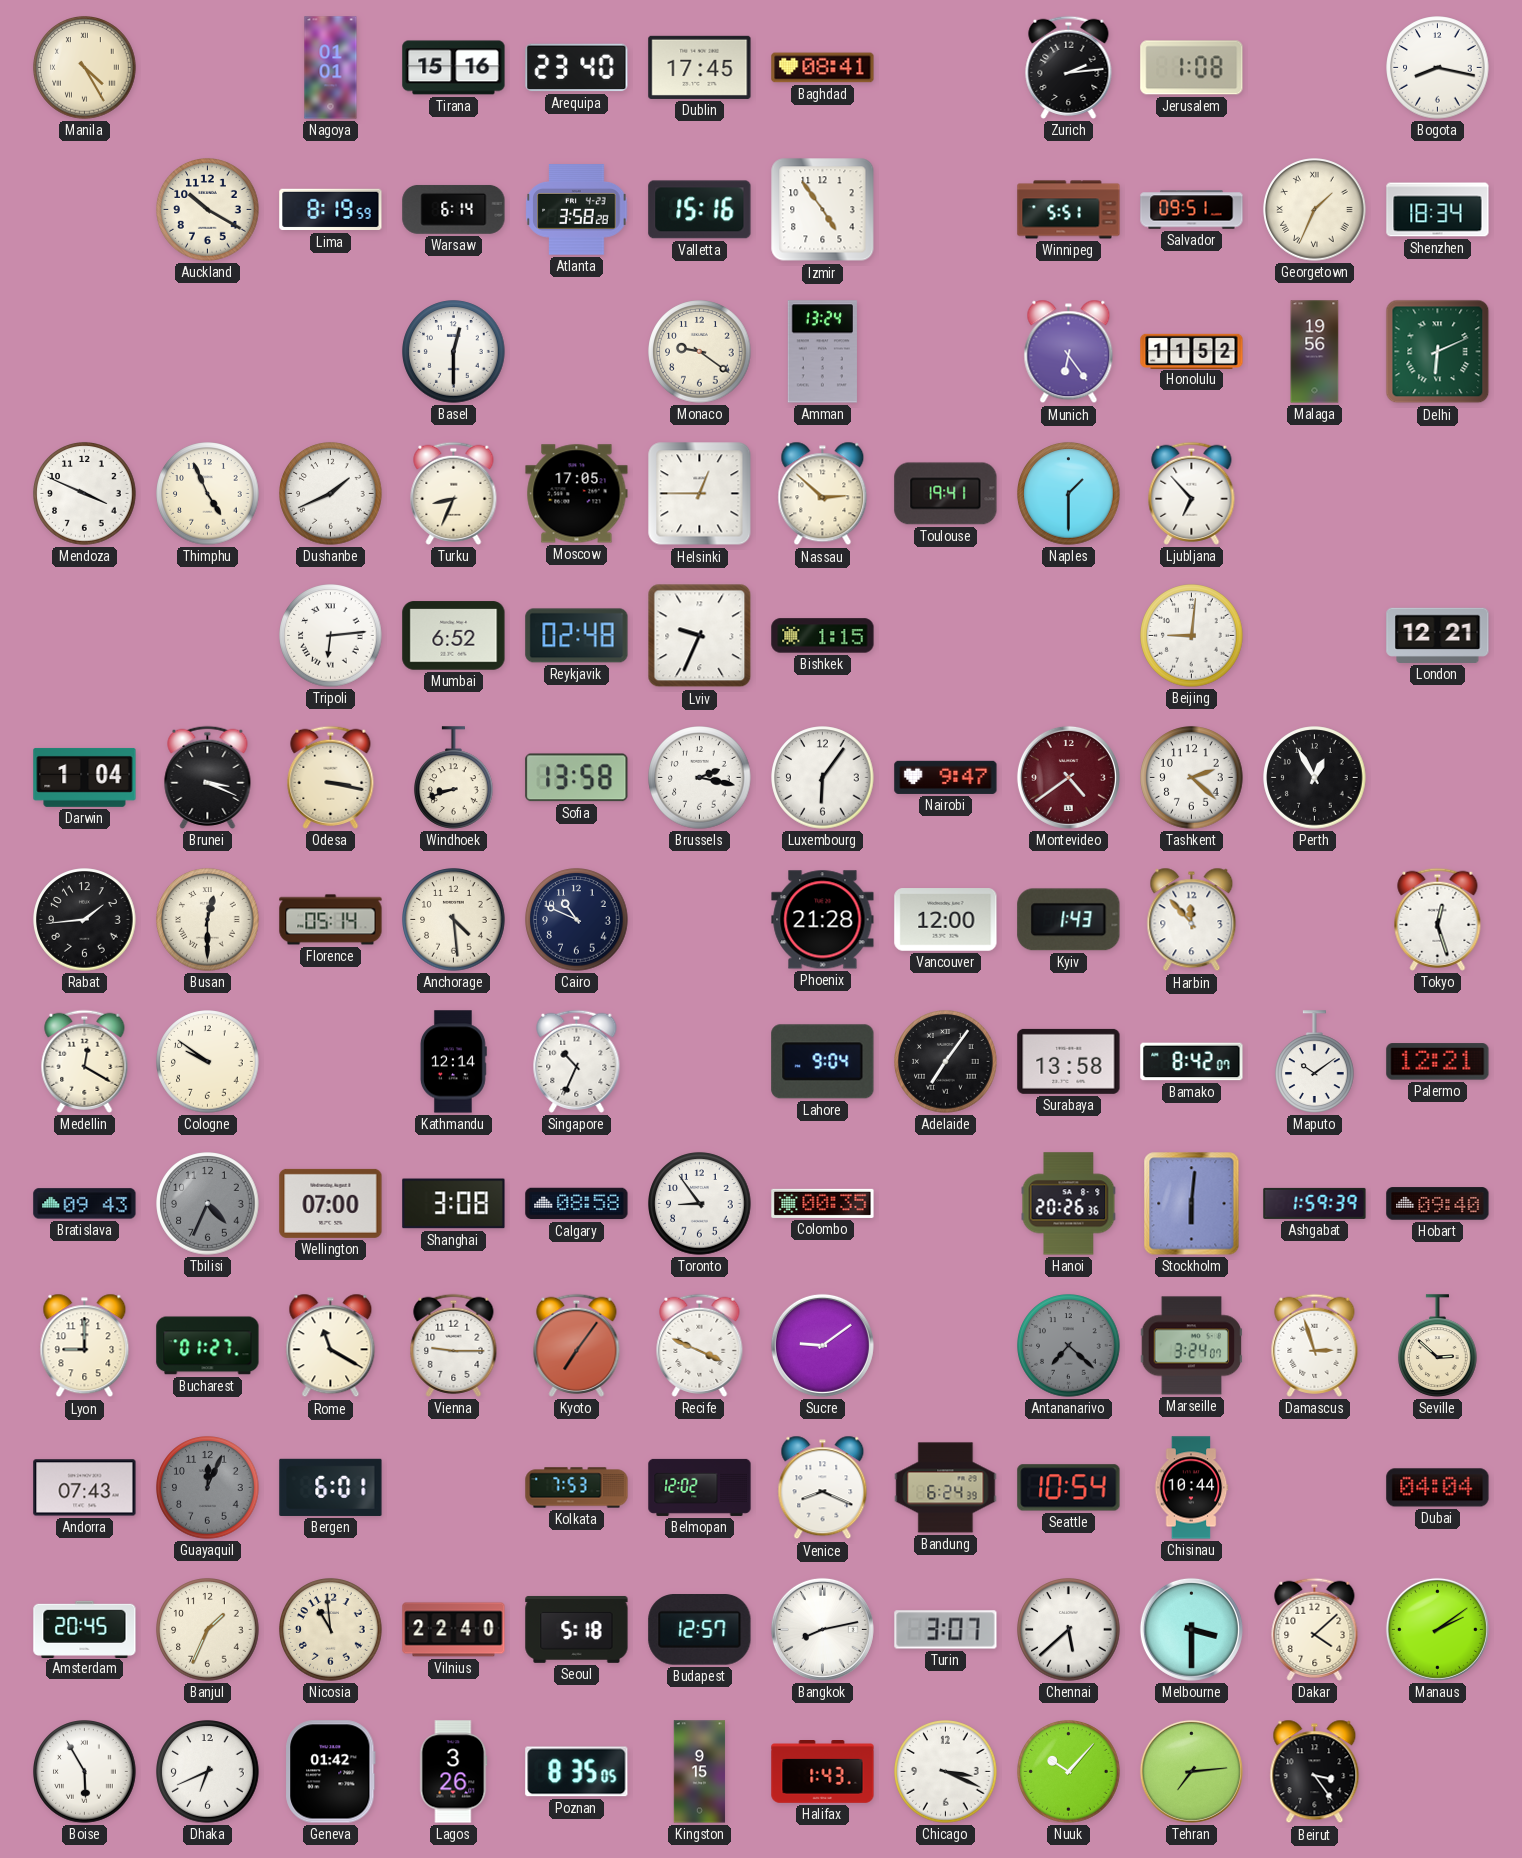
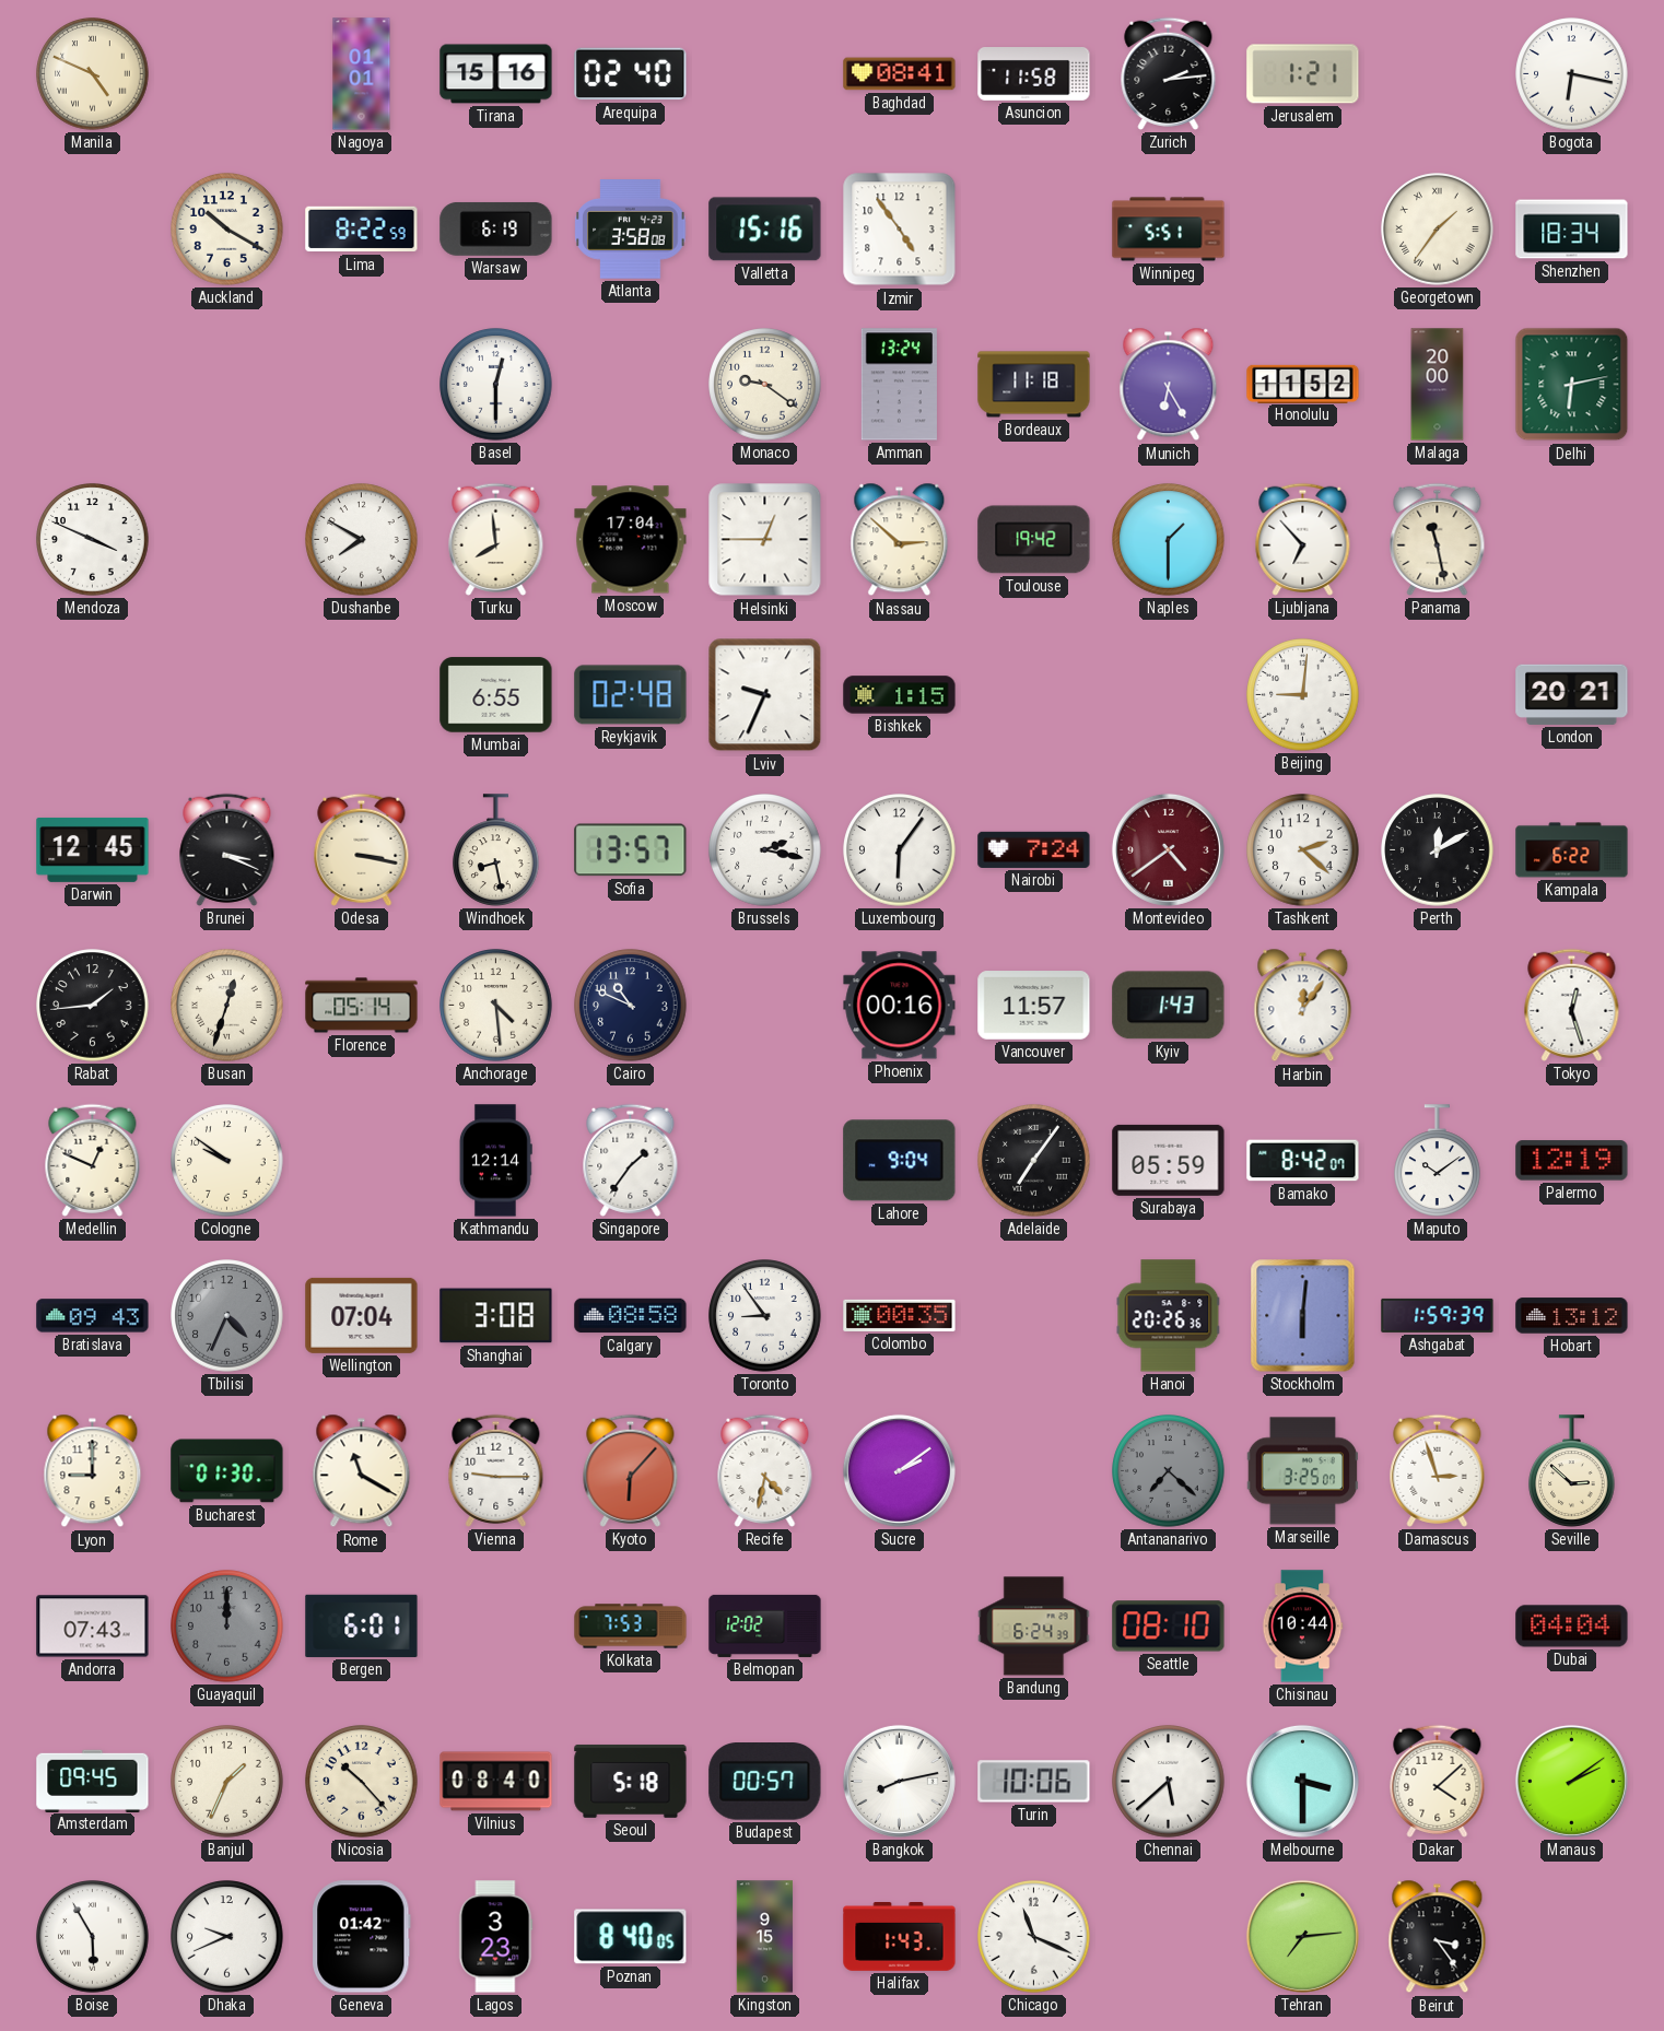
Manila: 4:25 -> 4:49 (93, 74)
Arequipa: 23:40 -> 02:40 (631, 74)
Dublin: 17:45 -> none (700, 67)
Asuncion: none -> 11:58 (1034, 74)
Jerusalem: 1:08 -> 1:21 (1303, 74)
Bogota: 8:17 -> 6:17 (1572, 74)
Lima: 8:19 -> 8:22 (362, 230)
Warsaw: 6:14 -> 6:19 (496, 228)
Atlanta: 3:58:28 -> 3:58:08 (631, 230)
Salvador: 09:51 -> none (1192, 210)
Georgetown: 1:34 -> 1:36 (1438, 230)
Bordeaux: none -> 11:18 (1034, 385)
Munich: 6:24 -> 6:25 (1169, 385)
Malaga: 19:56 -> 20:00 (1438, 385)
Delhi: 6:11 -> 6:13 (1572, 385)
Thimphu: 4:56 -> none (208, 494)
Dushanbe: 1:41 -> 7:50 (362, 540)
Turku: 8:34 -> 7:59 (496, 539)
Moscow: 17:05 -> 17:04 (631, 540)
Toulouse: 19:41 -> 19:42 (1034, 540)
Panama: none -> 11:28 (1438, 539)
Tripoli: 6:14 -> none (331, 636)
Mumbai: 6:52 -> 6:55 (496, 695)
London: 12:21 -> 20:21 (1572, 694)
Darwin: 1:04 -> 12:45 (93, 849)
Windhoek: 8:42 -> 8:28 (496, 850)
Sofia: 13:58 -> 13:57 (631, 850)
Nairobi: 9:47 -> 7:24 (1034, 849)
Perth: 12:55 -> 12:10 (1438, 850)
Kampala: none -> 6:22 (1572, 850)
Busan: 12:30 -> 12:33 (227, 1006)
Phoenix: 21:28 -> 00:16 (900, 1006)
Vancouver: 12:00 -> 11:57 (1034, 1006)
Harbin: 11:53 -> 12:06 (1303, 1006)
Medellin: 12:20 -> 12:49 (93, 1160)
Singapore: 10:34 -> 1:36 (631, 1160)
Surabaya: 13:58 -> 05:59 (1169, 1160)
Palermo: 12:21 -> 12:19 (1572, 1161)
Wellington: 07:00 -> 07:04 (362, 1315)
Hobart: 09:40 -> 13:12 (1572, 1316)
Bucharest: 01:27 -> 01:30 (227, 1471)
Kyoto: 7:06 -> 6:07 (631, 1470)
Recife: 3:49 -> 4:32 (765, 1470)
Sucre: 9:09 -> 2:09 (899, 1470)
Marseille: 3:24 -> 3:25 (1303, 1471)
Guayaquil: 12:04 -> 12:00 (227, 1627)
Venice: 8:19 -> none (823, 1488)
Seattle: 10:54 -> 08:10 (1169, 1627)
Amsterdam: 20:45 -> 09:45 (93, 1781)
Nicosia: 10:59 -> 10:23 (362, 1782)
Vilnius: 22:40 -> 08:40 (496, 1782)
Budapest: 12:57 -> 00:57 (765, 1782)
Turin: 3:07 -> 10:06 (1034, 1782)
Dhaka: 6:41 -> 9:41 (227, 1937)
Lagos: 3:26 -> 3:23 (495, 1937)
Poznan: 8:35 -> 8:40 (631, 1937)
Chicago: 3:19 -> 11:19 (1034, 1937)
Nuuk: 10:07 -> none (1069, 1772)
